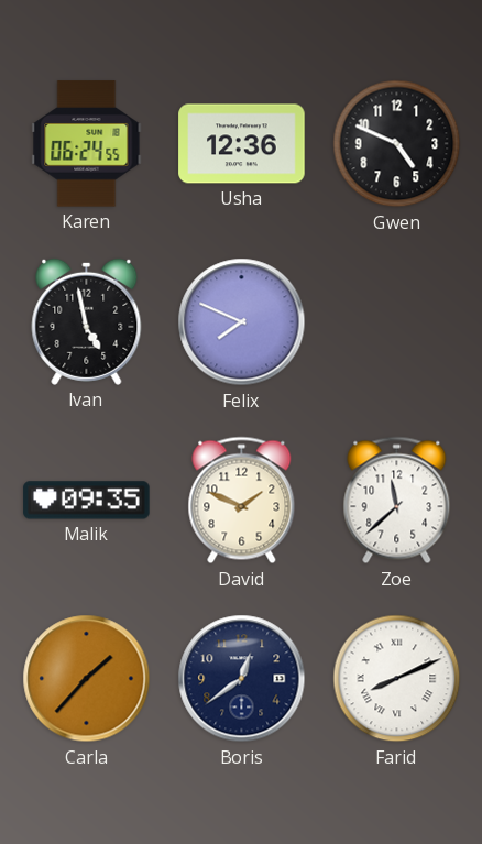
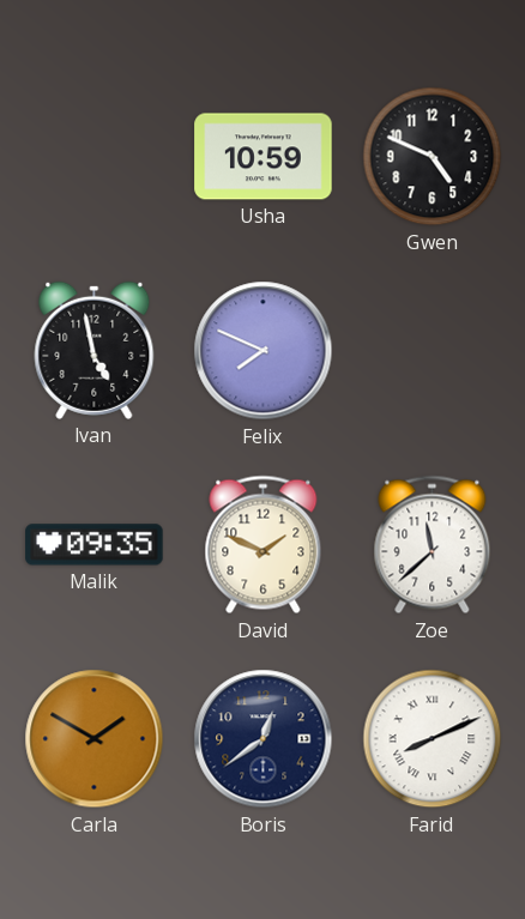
Karen: 06:24 -> none (87, 144)
Usha: 12:36 -> 10:59 (264, 157)
Carla: 1:37 -> 1:50 (95, 739)
